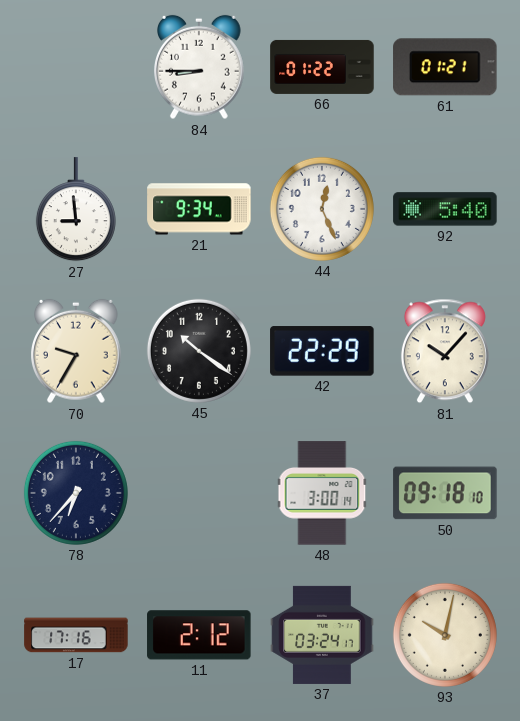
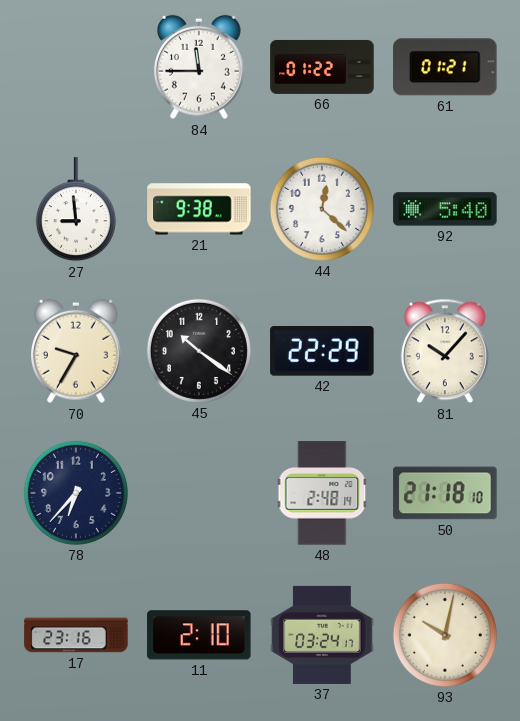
84: 8:45 -> 11:45 (200, 67)
21: 9:34 -> 9:38 (199, 209)
44: 12:26 -> 12:22 (322, 209)
48: 3:00 -> 2:48 (322, 493)
50: 09:18 -> 21:18 (445, 493)
17: 17:16 -> 23:16 (76, 635)
11: 2:12 -> 2:10 (199, 635)
